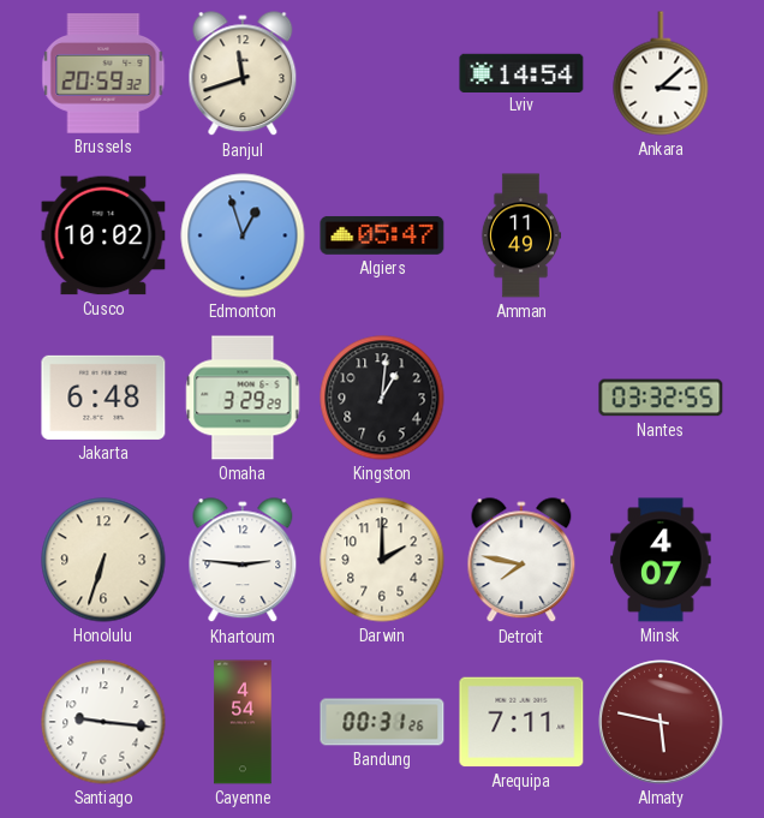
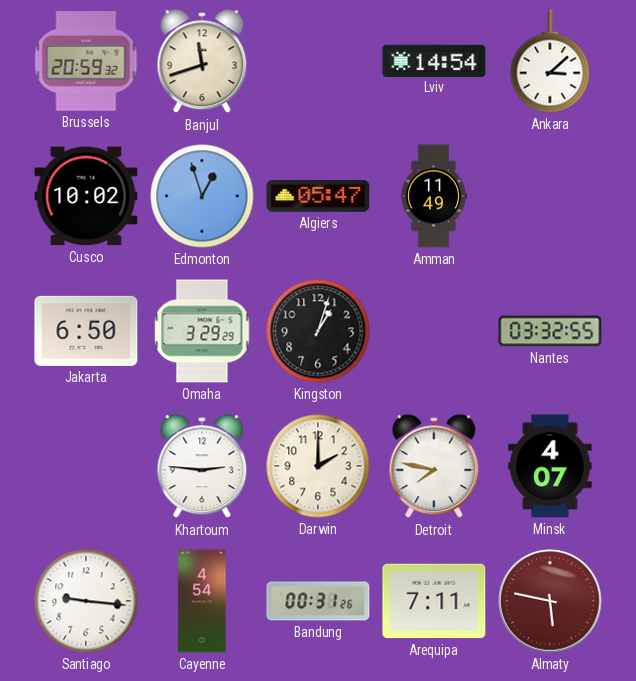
Jakarta: 6:48 -> 6:50 (86, 331)
Kingston: 1:01 -> 1:03 (318, 331)
Honolulu: 6:33 -> none (103, 560)
